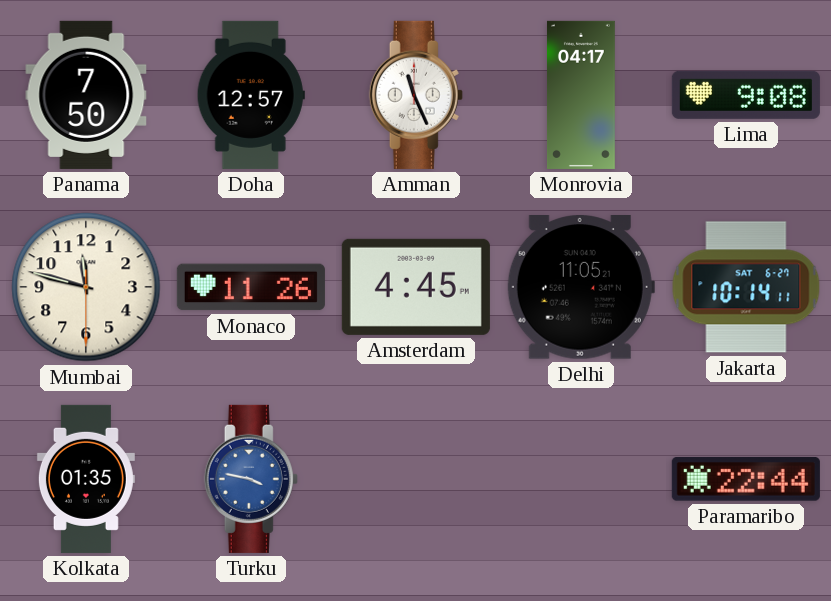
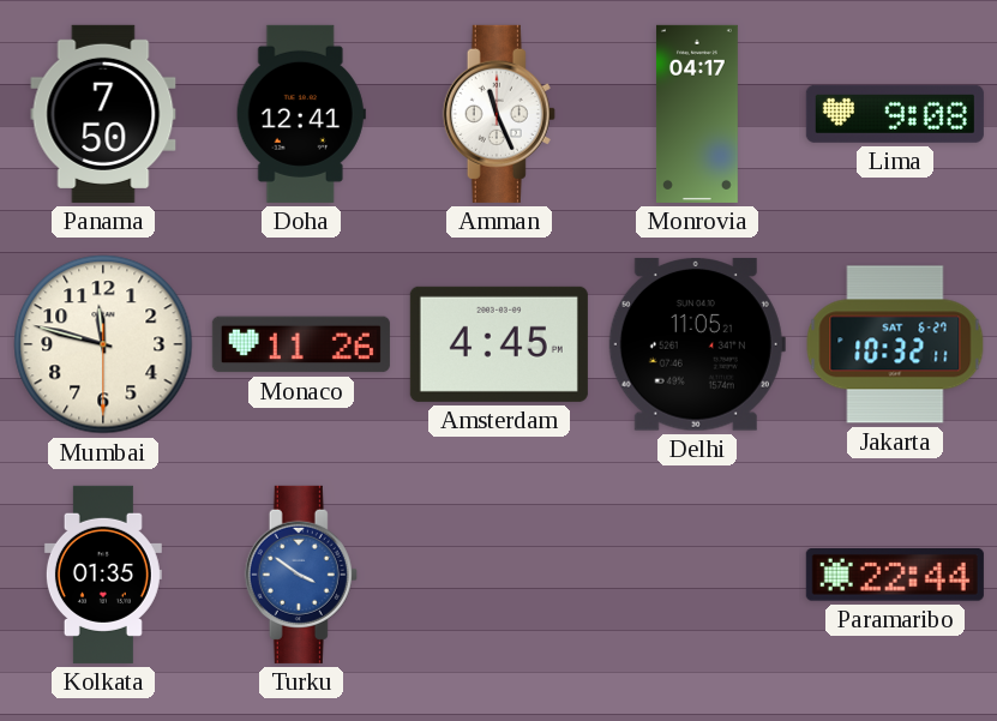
Doha: 12:57 -> 12:41 (301, 114)
Jakarta: 10:14 -> 10:32 (895, 344)
Turku: 3:47 -> 3:51 (301, 575)
